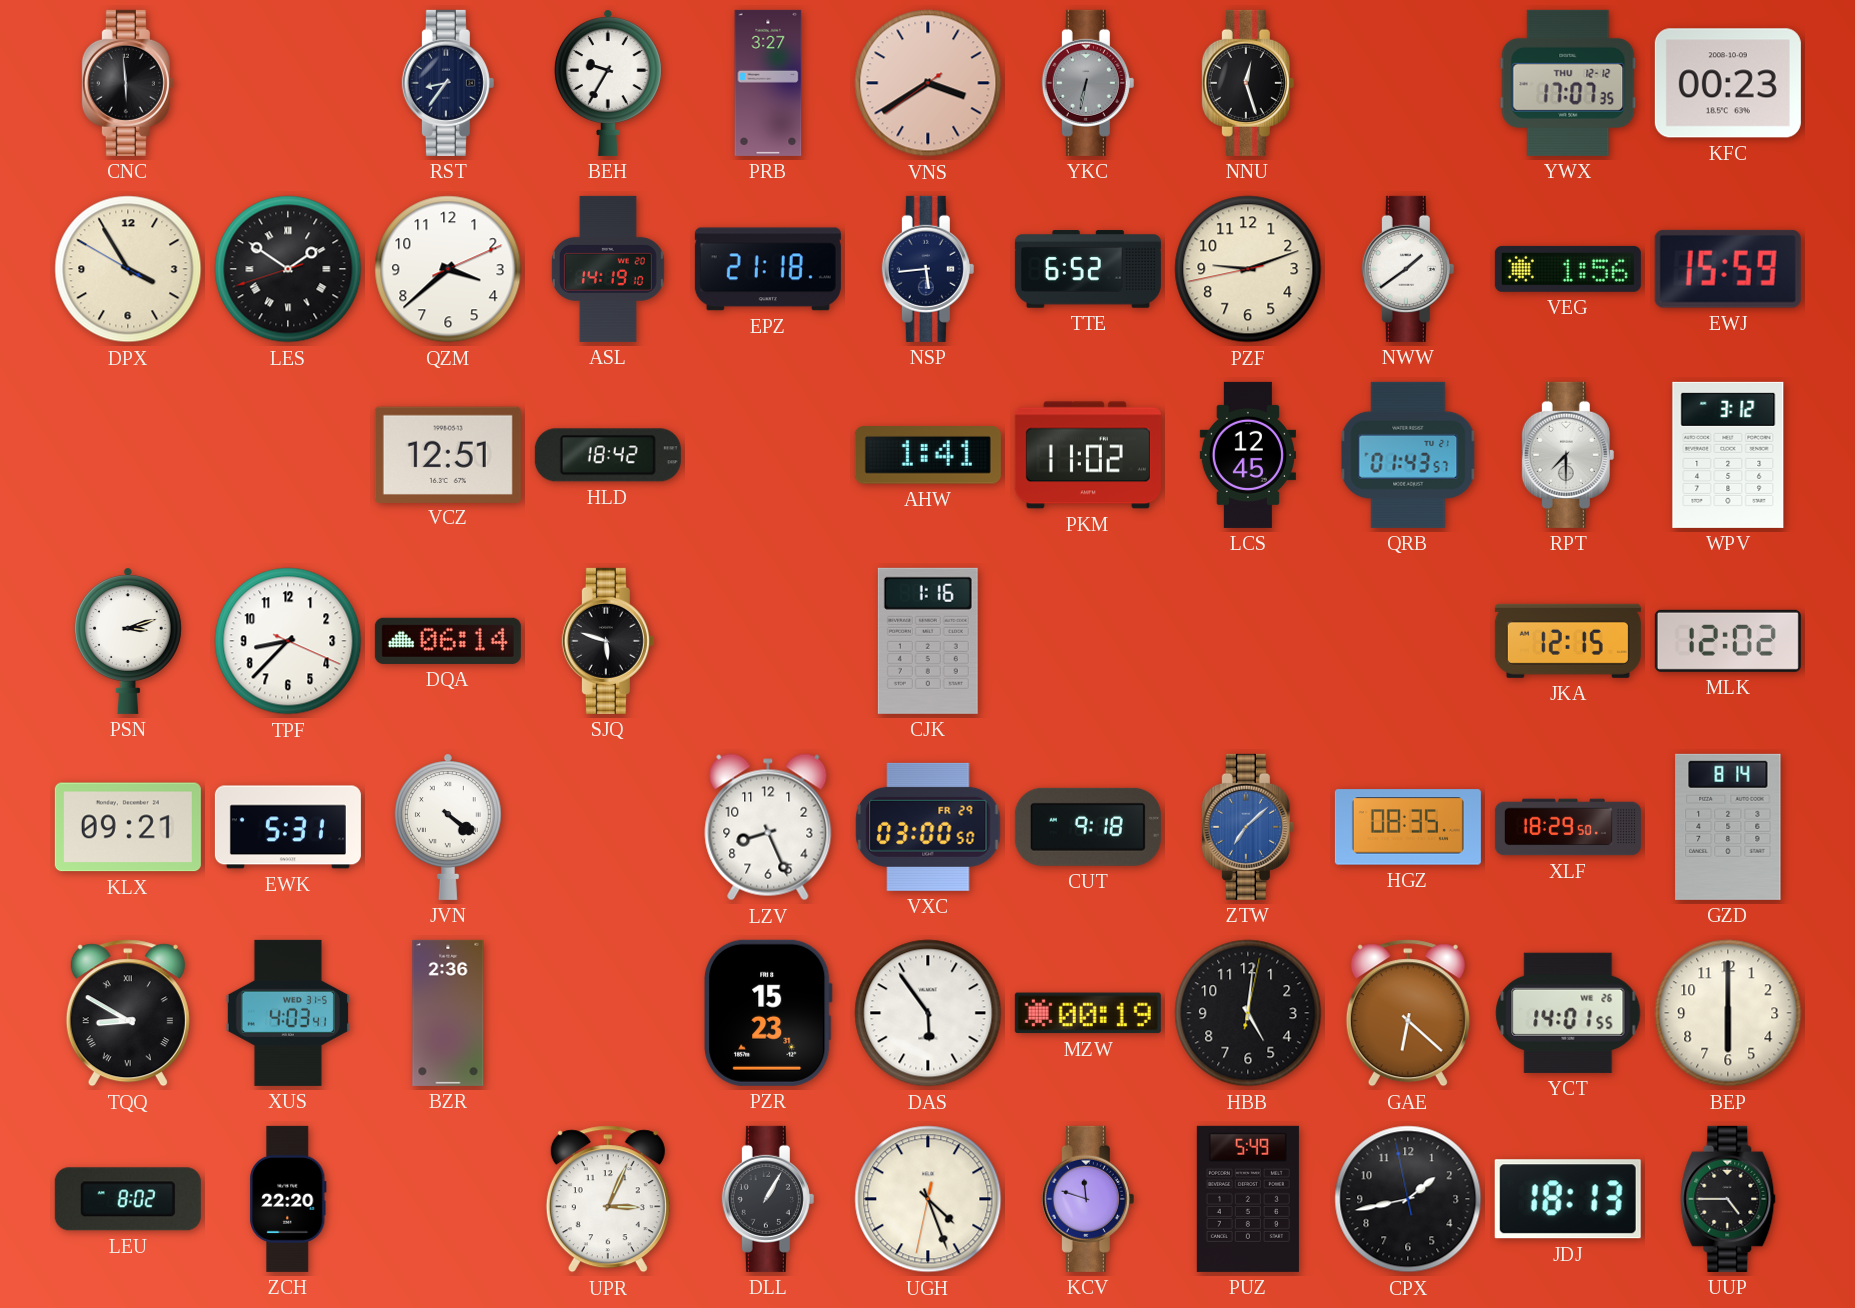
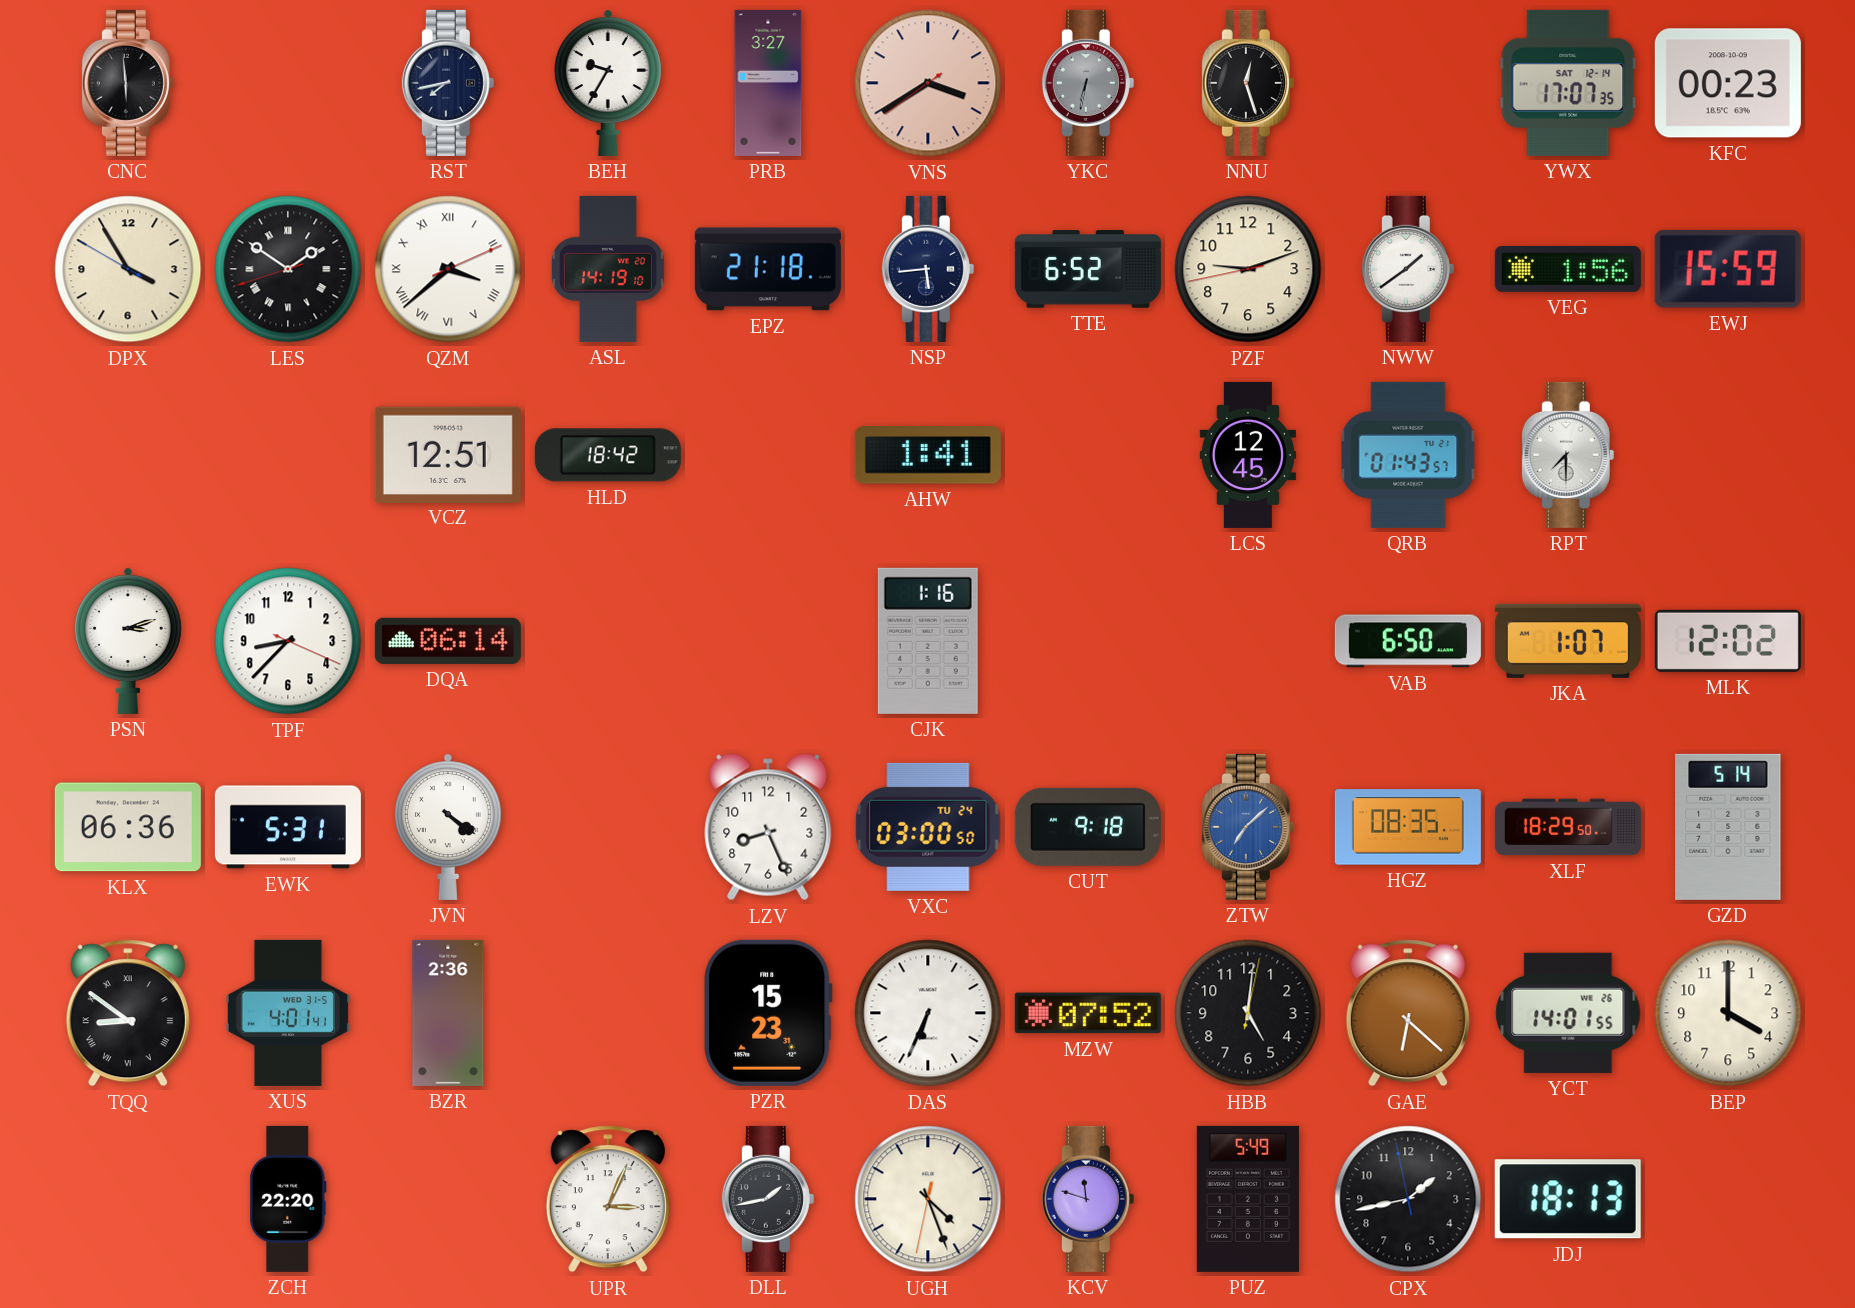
RST: 8:36 -> 7:43 (448, 83)
YWX date: THU 12-12 -> SAT 12-14 (1568, 83)
QZM numerals: Arabic -> Roman (448, 269)
PKM: 11:02 -> none (1088, 455)
WPV: 3:12 -> none (1728, 455)
SJQ: 5:48 -> none (608, 641)
VAB: none -> 6:50 (1408, 641)
JKA: 12:15 -> 1:07 (1568, 641)
KLX: 09:21 -> 06:36 (128, 827)
VXC date: FR 29 -> TU 24 (928, 827)
GZD: 8:14 -> 5:14 (1728, 827)
TQQ: 8:50 -> 8:51 (128, 1013)
XUS: 4:03 -> 4:01 (288, 1013)
DAS: 5:54 -> 6:34 (928, 1013)
MZW: 00:19 -> 07:52 (1088, 1013)
BEP: 6:00 -> 4:00 (1728, 1013)
LEU: 8:02 -> none (128, 1199)
DLL: 1:05 -> 1:43 (768, 1199)
UUP: 4:45 -> none (1728, 1199)
